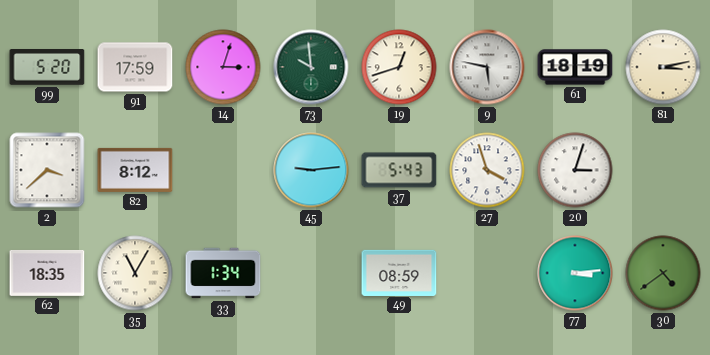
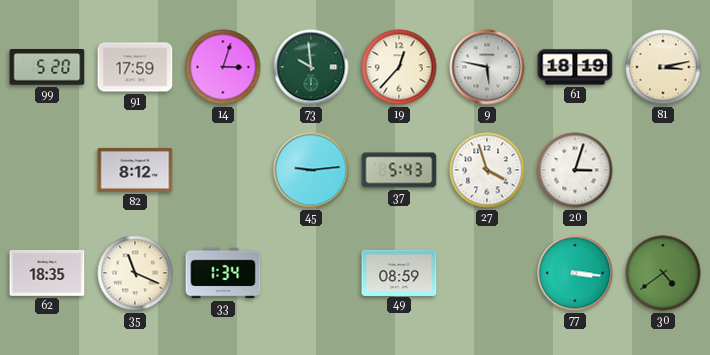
19: 12:42 -> 12:37 (399, 67)
2: 3:38 -> none (47, 170)
35: 11:05 -> 11:19 (135, 273)
77: 3:14 -> 3:16 (575, 273)
